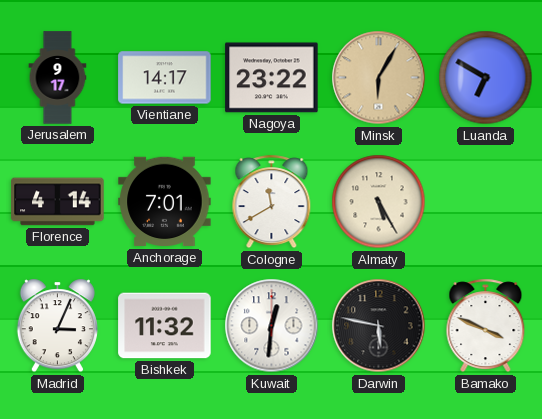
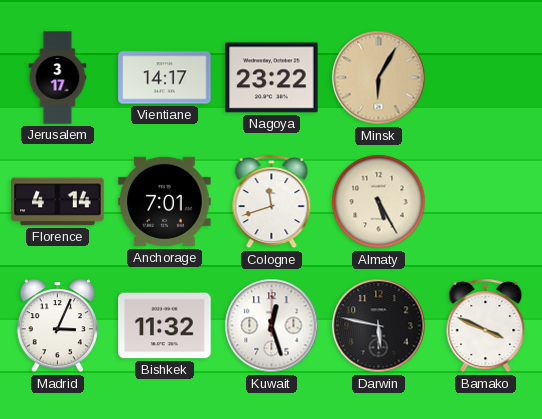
Jerusalem: 9:17 -> 3:17 (58, 78)
Luanda: 6:50 -> none (486, 78)
Cologne: 11:40 -> 11:42 (272, 202)
Kuwait: 12:31 -> 12:27 (272, 326)
